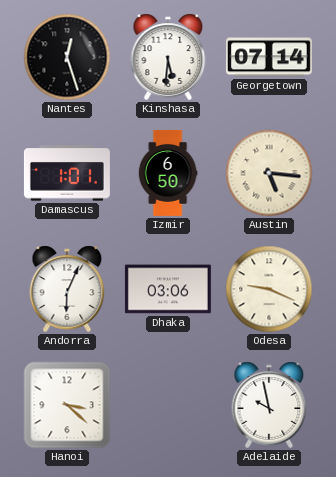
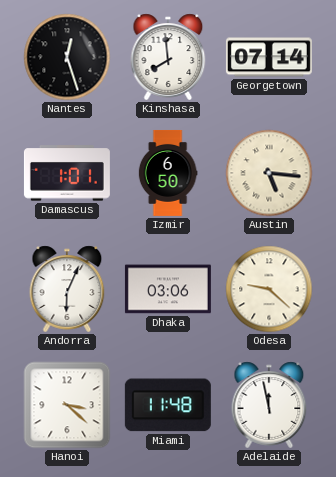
Kinshasa: 5:31 -> 7:59 (168, 57)
Odesa: 9:19 -> 9:22 (269, 289)
Miami: none -> 11:48 (168, 405)
Adelaide: 9:58 -> 11:58 (269, 405)
